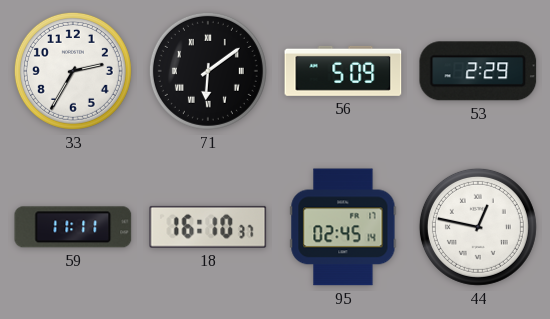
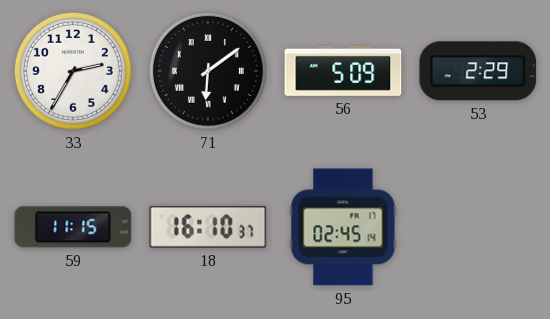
59: 11:11 -> 11:15 (73, 227)
44: 12:47 -> none (478, 227)
